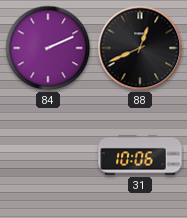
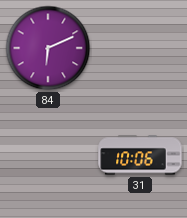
84: 2:11 -> 6:11 (48, 48)
88: 12:41 -> none (140, 48)
